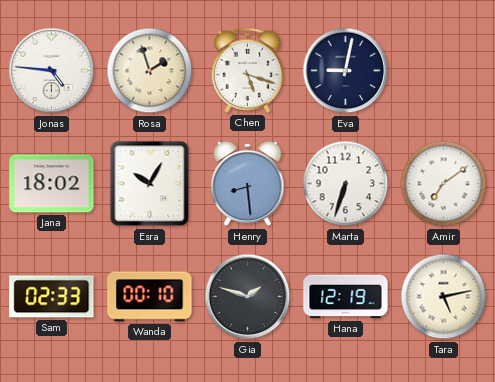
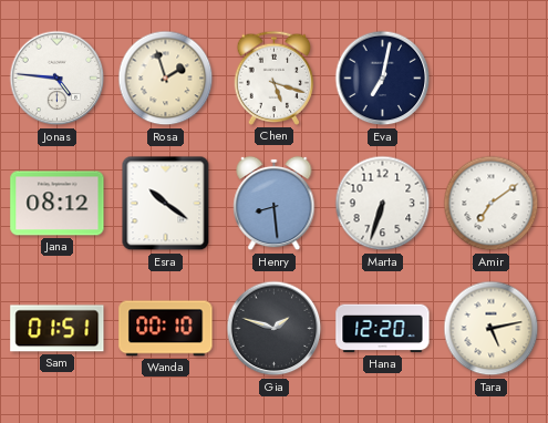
Eva: 9:02 -> 7:02 (383, 79)
Jana: 18:02 -> 08:12 (58, 204)
Esra: 10:05 -> 10:21 (166, 204)
Sam: 02:33 -> 01:51 (58, 329)
Hana: 12:19 -> 12:20 (383, 329)
